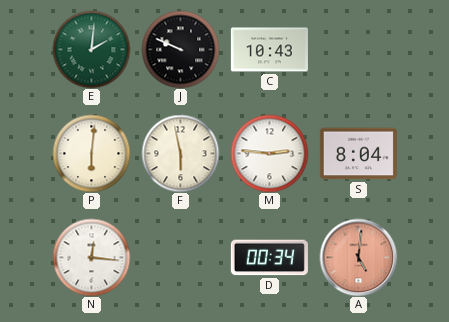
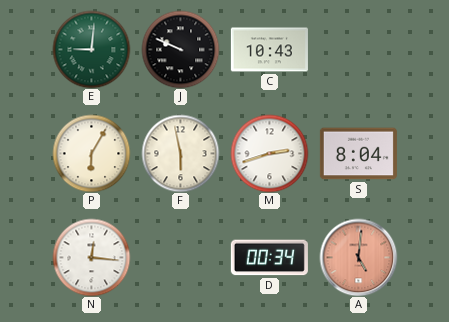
E: 2:01 -> 9:01 (91, 49)
P: 6:01 -> 6:05 (91, 153)
M: 2:46 -> 2:42 (269, 153)
